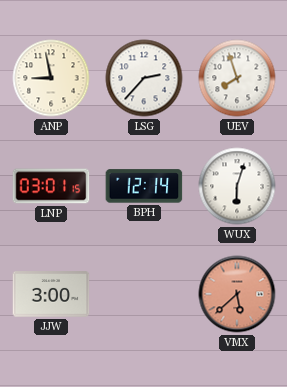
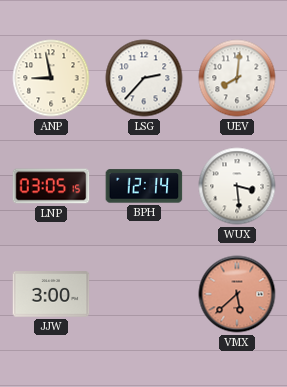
UEV: 7:57 -> 8:01 (237, 78)
LNP: 03:01 -> 03:05 (51, 186)
WUX: 6:03 -> 3:29 (237, 186)
